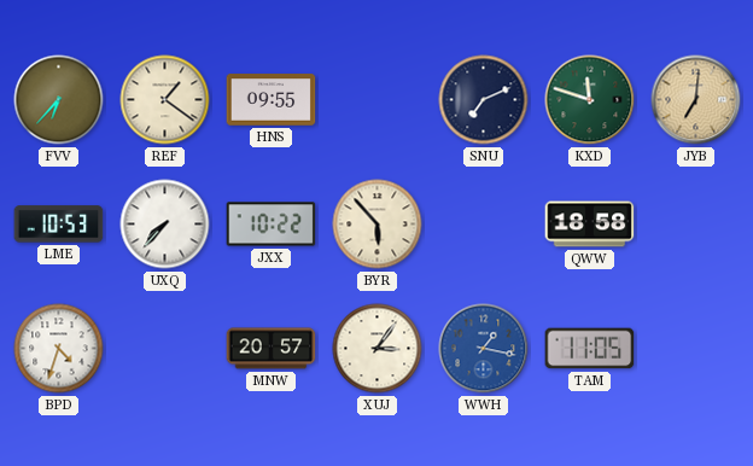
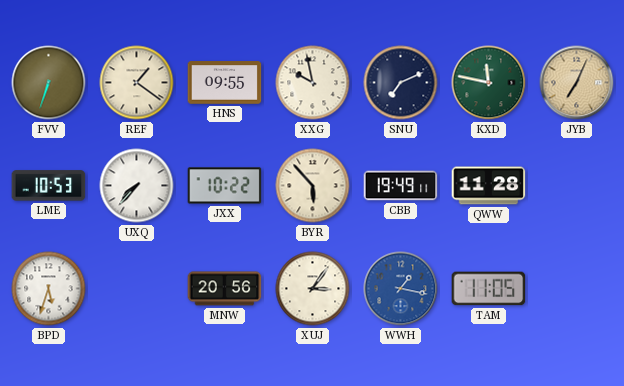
FVV: 6:37 -> 6:33 (49, 83)
XXG: none -> 9:58 (313, 83)
KXD: 11:48 -> 11:47 (489, 83)
JYB: 7:01 -> 7:04 (577, 83)
CBB: none -> 19:49 (401, 186)
QWW: 18:58 -> 11:28 (489, 186)
BPD: 4:33 -> 5:33 (49, 289)
MNW: 20:57 -> 20:56 (225, 289)
